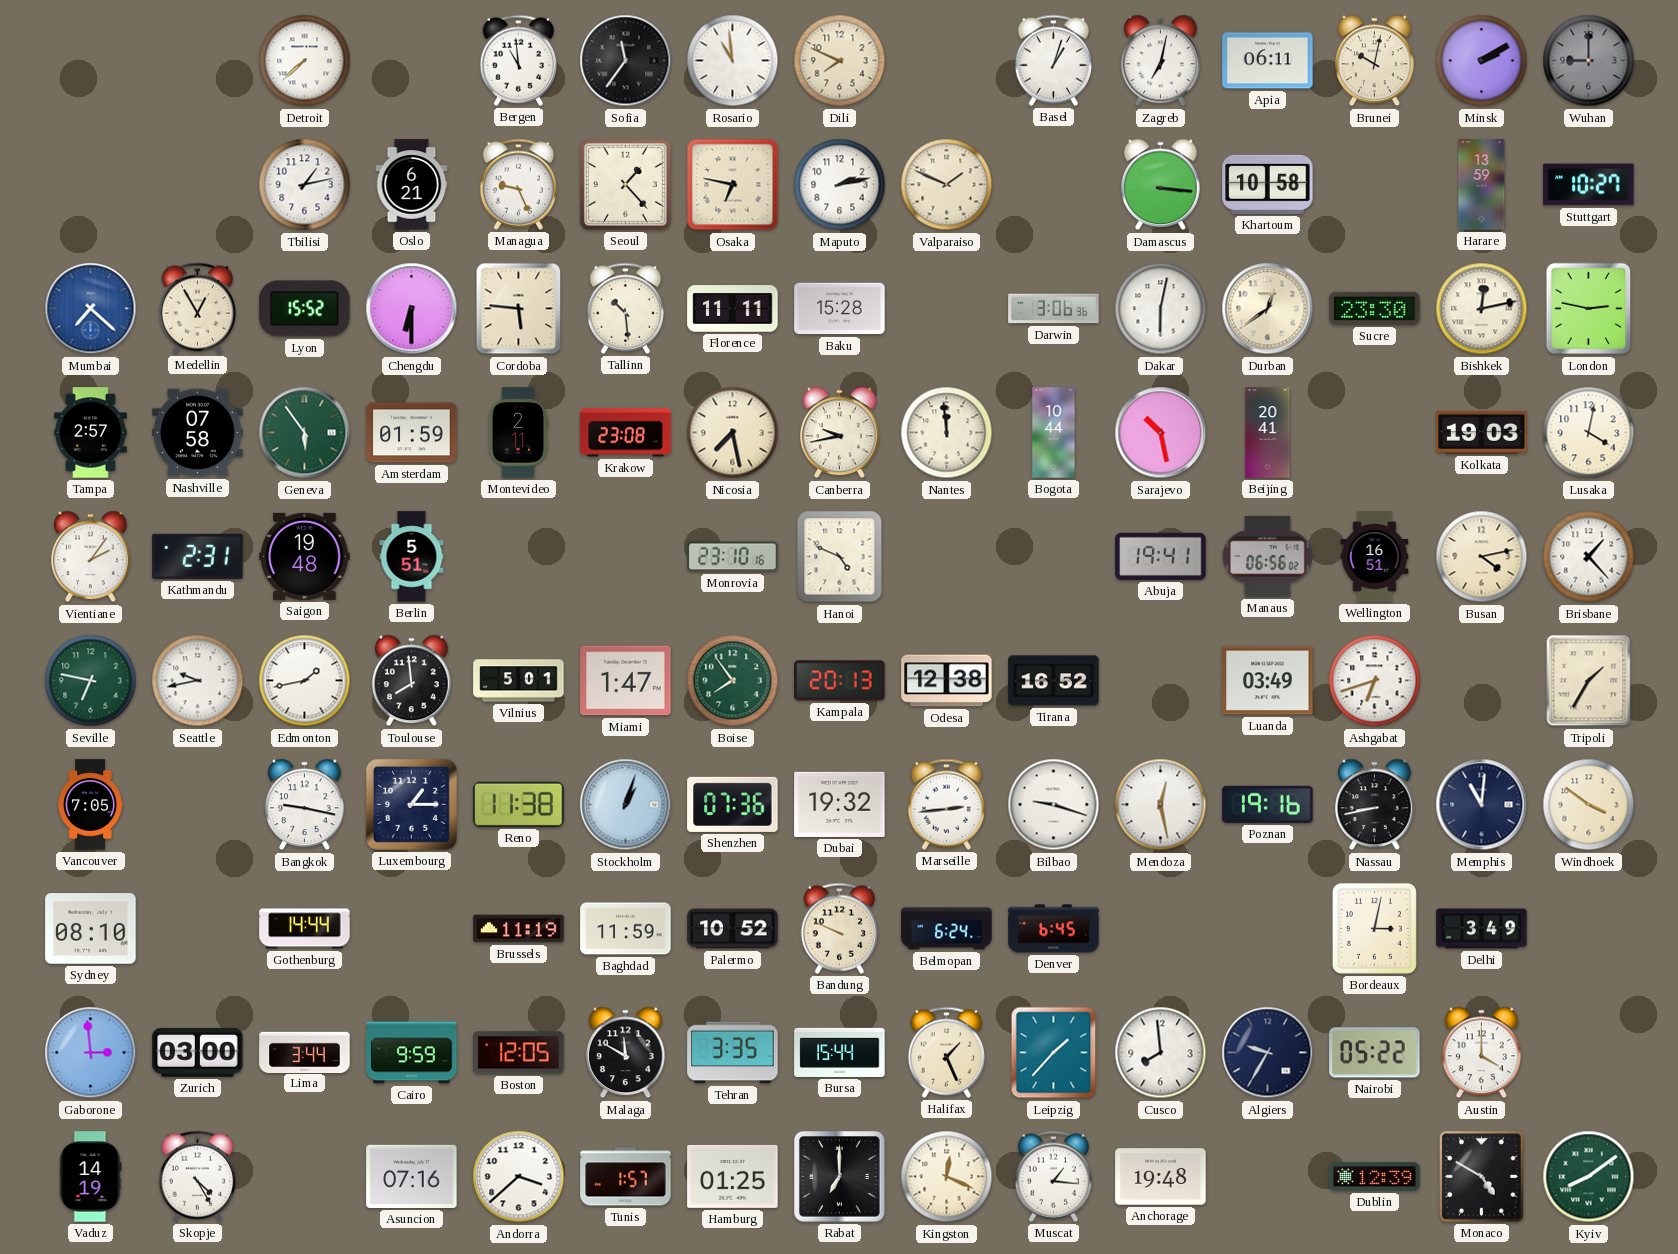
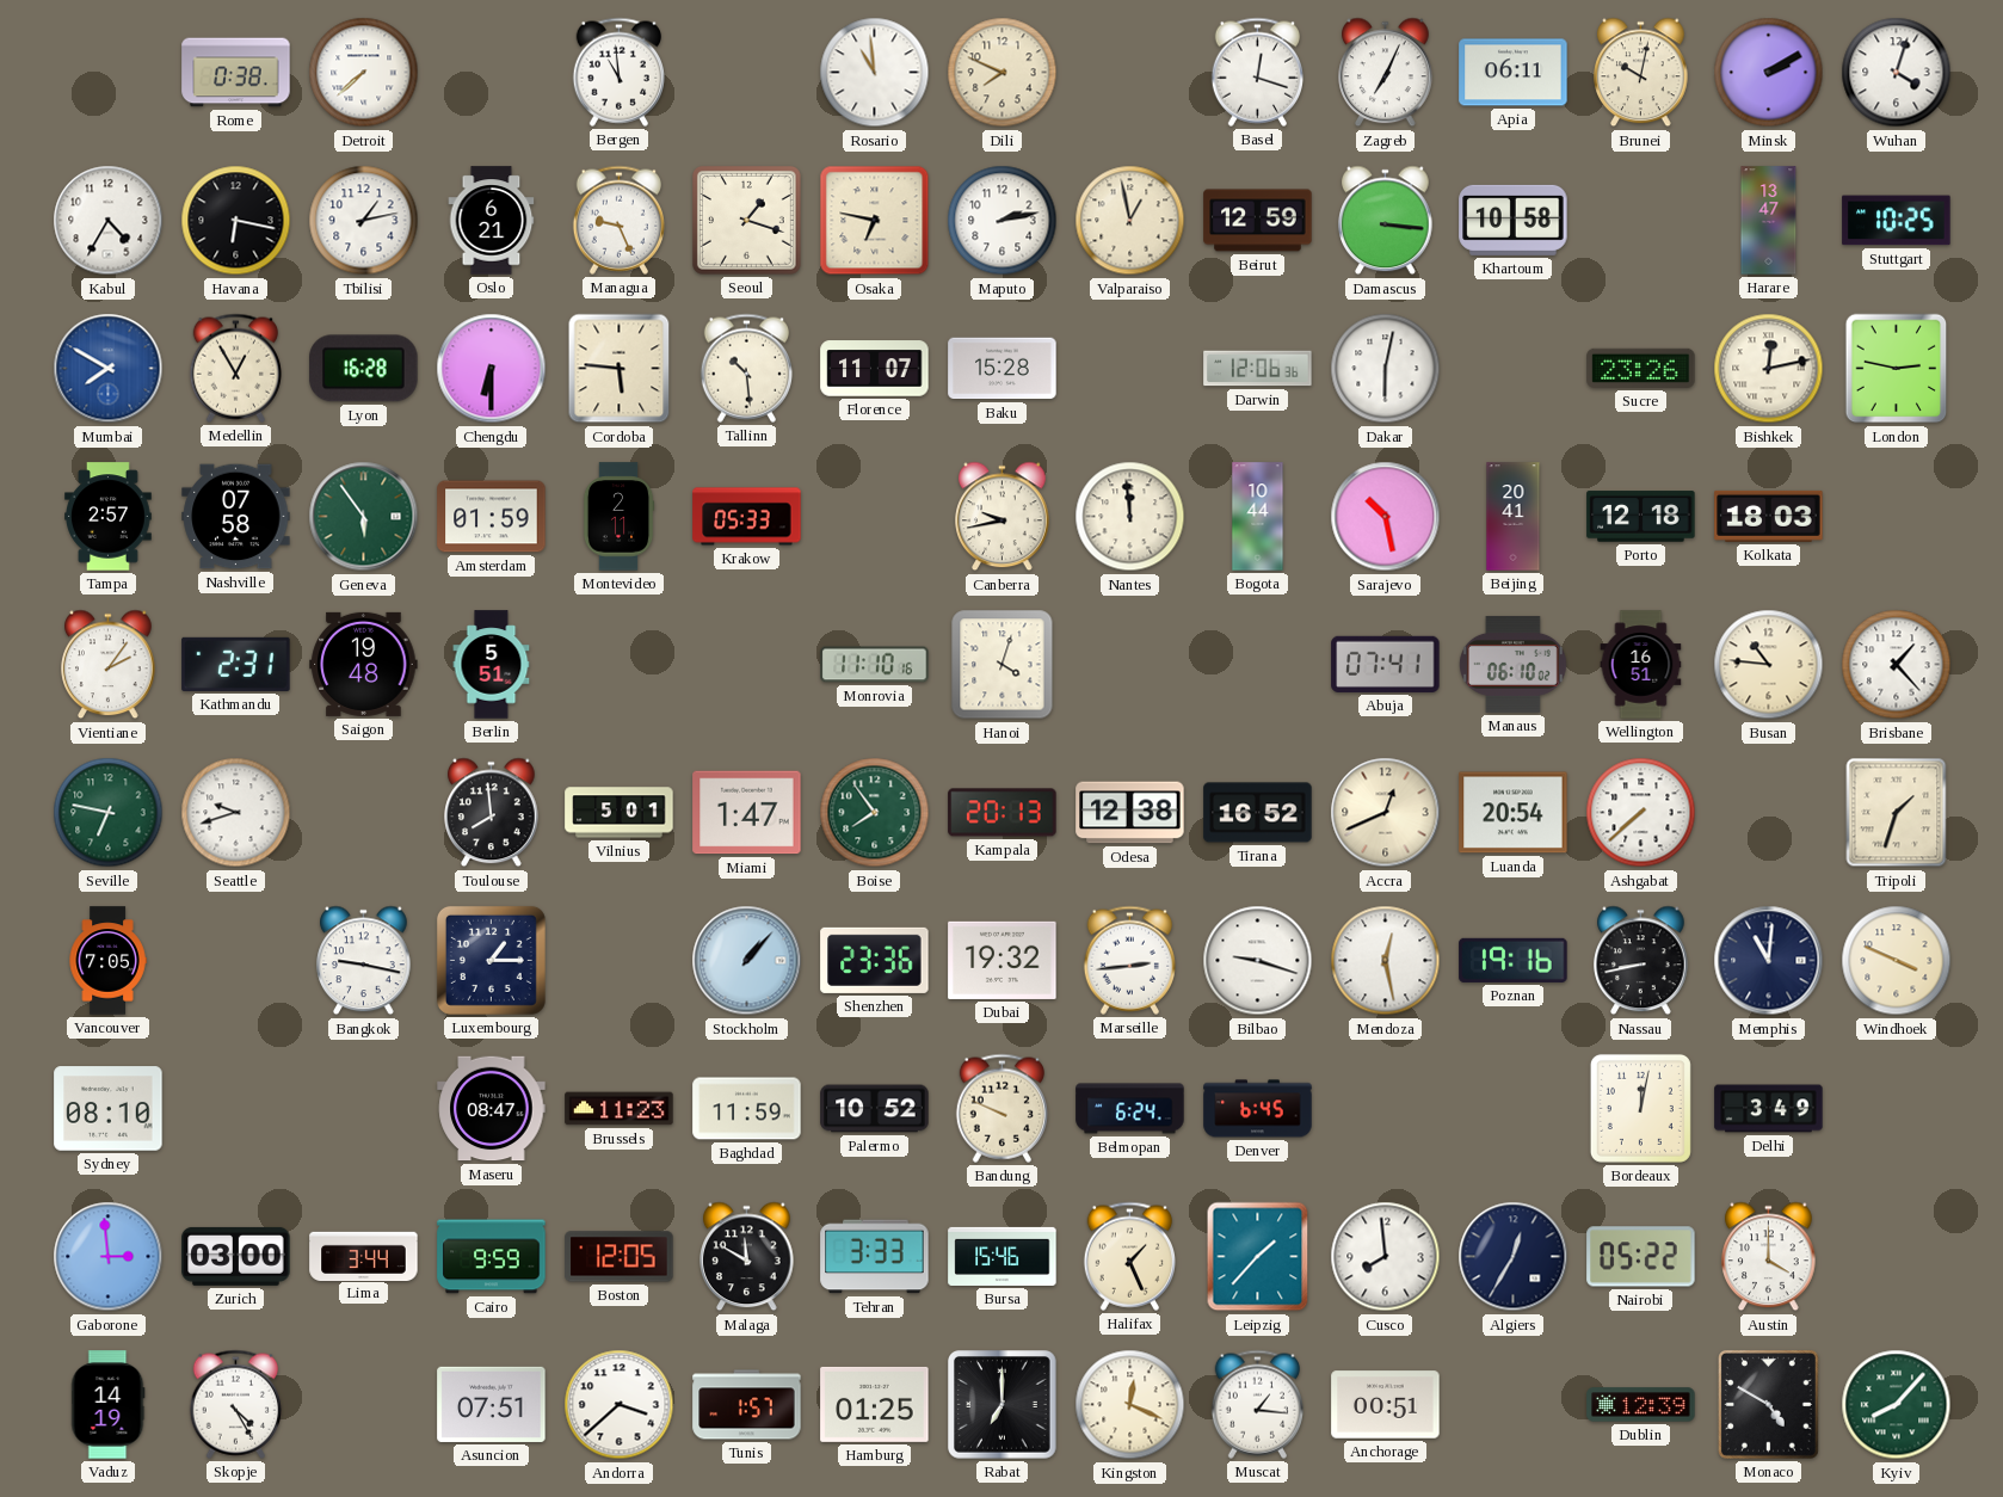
Rome: none -> 0:38 (236, 73)
Sofia: 11:36 -> none (626, 61)
Basel: 1:03 -> 12:18 (1257, 72)
Zagreb: 7:02 -> 7:04 (1386, 73)
Wuhan: 9:00 -> 4:03 (1897, 73)
Wuhan dial: grey -> white (1897, 73)
Kabul: none -> 4:35 (109, 221)
Havana: none -> 6:17 (236, 221)
Seoul: 1:23 -> 1:18 (746, 220)
Valparaiso: 1:49 -> 12:58 (1130, 221)
Beirut: none -> 12:59 (1258, 221)
Harare: 13:59 -> 13:47 (1769, 221)
Stuttgart: 10:27 -> 10:25 (1897, 221)
Mumbai: 7:22 -> 7:50 (109, 369)
Lyon: 15:52 -> 16:28 (364, 369)
Florence: 11:11 -> 11:07 (875, 369)
Darwin: 3:06 -> 12:06 (1258, 369)
Durban: 12:39 -> none (1268, 309)
Sucre: 23:30 -> 23:26 (1641, 368)
Krakow: 23:08 -> 05:33 (747, 517)
Nicosia: 7:28 -> none (733, 433)
Porto: none -> 12:18 (1641, 517)
Kolkata: 19:03 -> 18:03 (1769, 516)
Lusaka: 4:02 -> none (1589, 433)
Monrovia: 23:10 -> 11:10 (875, 665)
Hanoi: 4:49 -> 4:03 (1003, 665)
Abuja: 19:41 -> 07:41 (1386, 664)
Manaus: 06:56 -> 06:10 (1512, 664)
Busan: 4:13 -> 10:46 (1769, 665)
Seattle: 9:43 -> 9:42 (236, 813)
Edmonton: 1:43 -> none (305, 681)
Accra: none -> 12:41 (1386, 813)
Luanda: 03:49 -> 20:54 (1514, 813)
Ashgabat: 6:42 -> 7:38 (1641, 813)
Tripoli: 1:35 -> 1:33 (1897, 813)
Reno: 11:38 -> none (519, 804)
Stockholm: 1:03 -> 1:07 (747, 961)
Shenzhen: 07:36 -> 23:36 (875, 960)
Windhoek: 3:51 -> 3:49 (1897, 961)
Gothenburg: 14:44 -> none (305, 929)
Maseru: none -> 08:47 (492, 1109)
Brussels: 11:19 -> 11:23 (620, 1109)
Bordeaux: 3:02 -> 12:02 (1640, 1108)
Tehran: 3:35 -> 3:33 (875, 1257)
Bursa: 15:44 -> 15:46 (1003, 1256)
Algiers: 9:35 -> 12:35 (1514, 1257)
Asuncion: 07:16 -> 07:51 (492, 1404)
Anchorage: 19:48 -> 00:51 (1386, 1405)
Kyiv: 8:09 -> 8:07 (1897, 1405)
